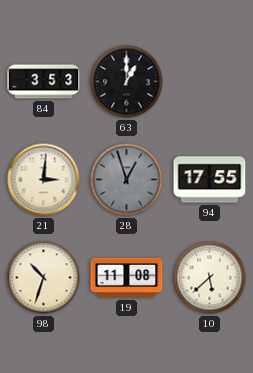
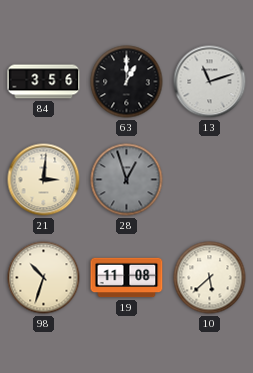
84: 3:53 -> 3:56 (44, 82)
13: none -> 11:12 (210, 82)
94: 17:55 -> none (210, 180)
